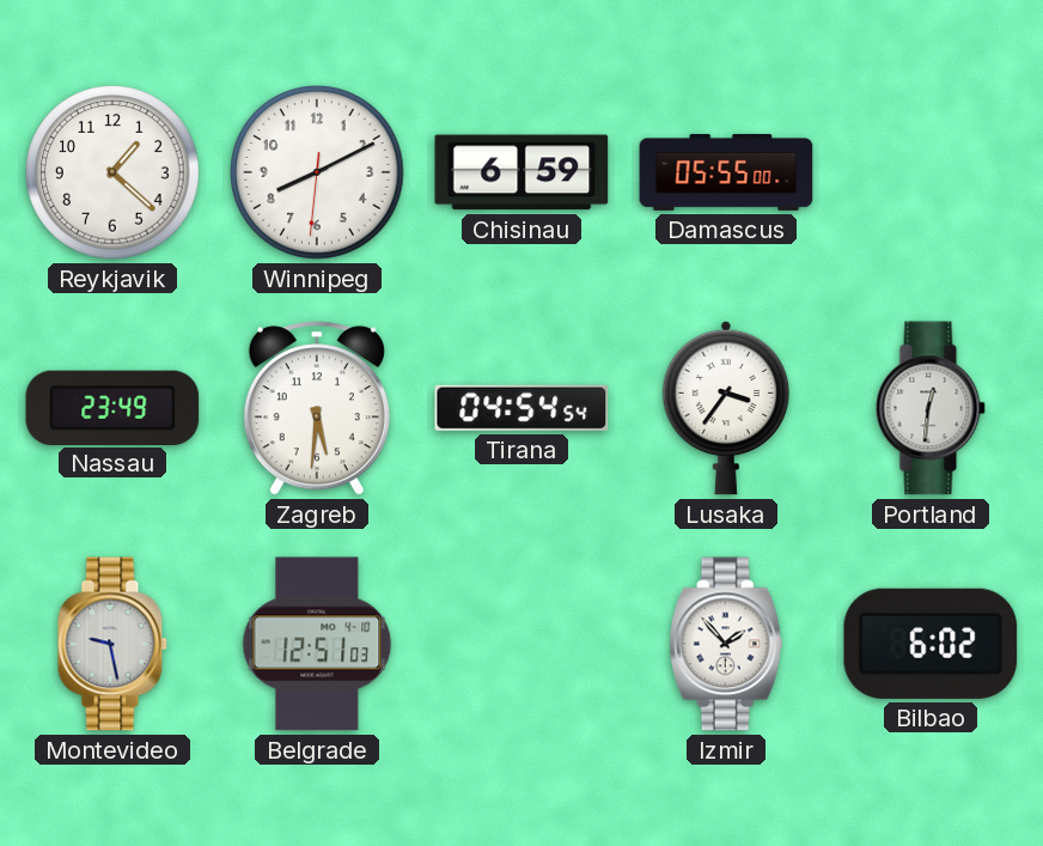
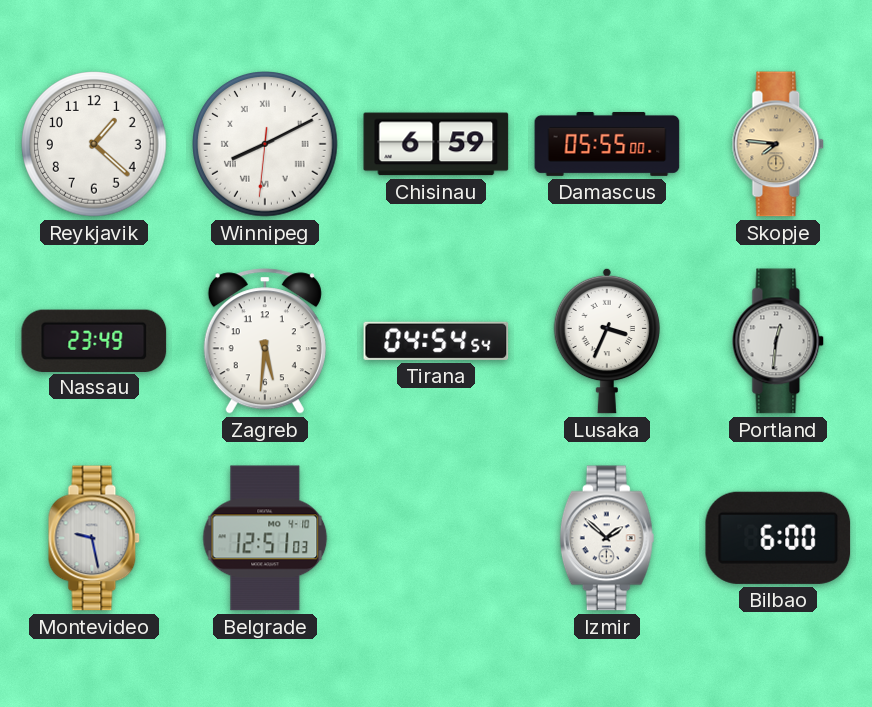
Winnipeg numerals: Arabic -> Roman (265, 144)
Skopje: none -> 7:46 (778, 144)
Lusaka: 3:36 -> 3:34 (606, 341)
Izmir: 1:53 -> 1:52 (607, 538)
Bilbao: 6:02 -> 6:00 (778, 538)
